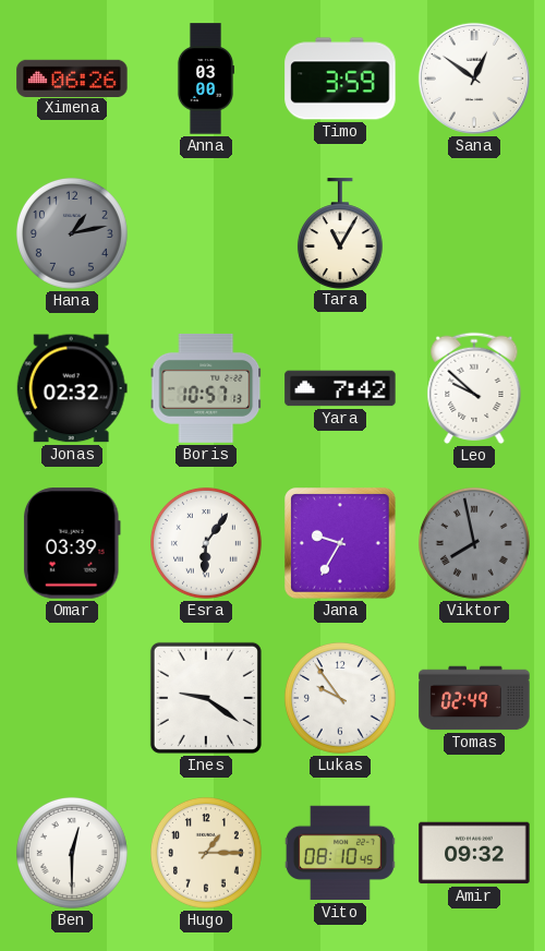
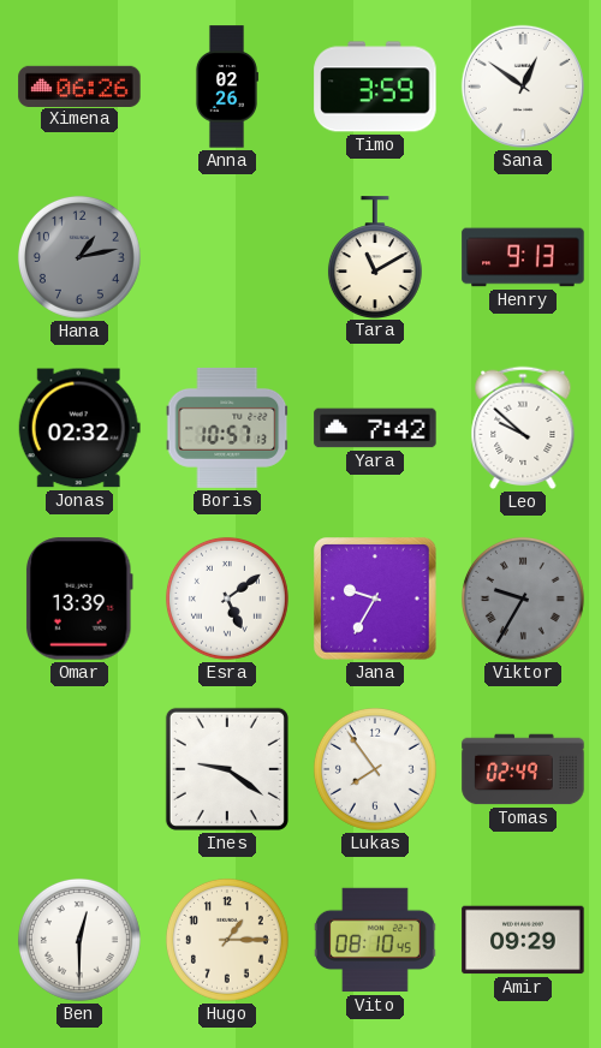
Anna: 03:00 -> 02:26 (226, 87)
Tara: 11:05 -> 11:10 (375, 257)
Henry: none -> 9:13 (523, 257)
Omar: 03:39 -> 13:39 (79, 599)
Esra: 6:06 -> 5:09 (227, 599)
Viktor: 7:58 -> 9:35 (523, 599)
Lukas: 9:54 -> 7:54 (375, 769)
Amir: 09:32 -> 09:29 (523, 940)
